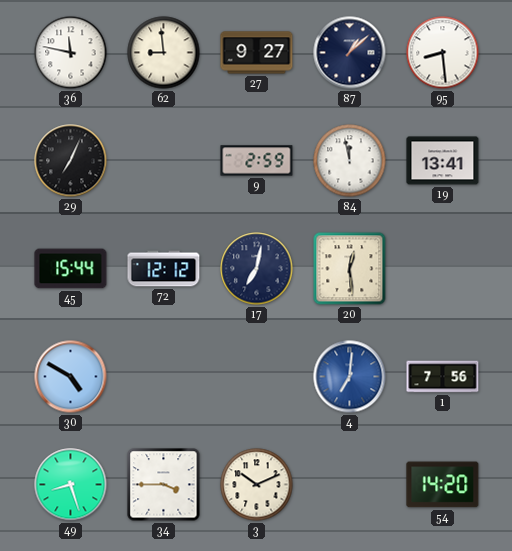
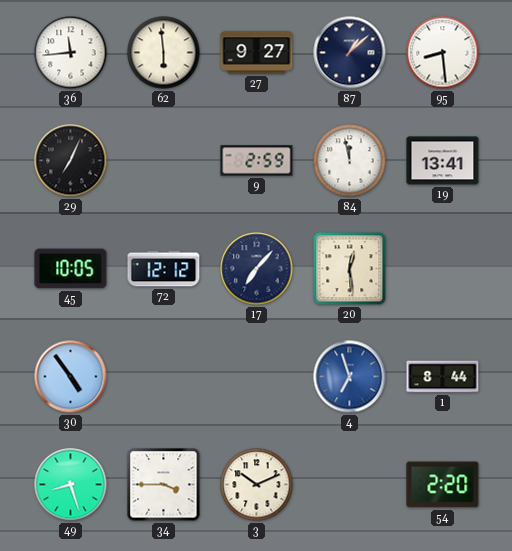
36: 11:47 -> 11:44 (71, 53)
62: 8:59 -> 5:59 (164, 53)
45: 15:44 -> 10:05 (71, 269)
17: 7:02 -> 7:07 (257, 269)
30: 4:50 -> 4:54 (71, 377)
4: 7:01 -> 6:57 (350, 377)
1: 7:56 -> 8:44 (443, 377)
54: 14:20 -> 2:20 (443, 485)
